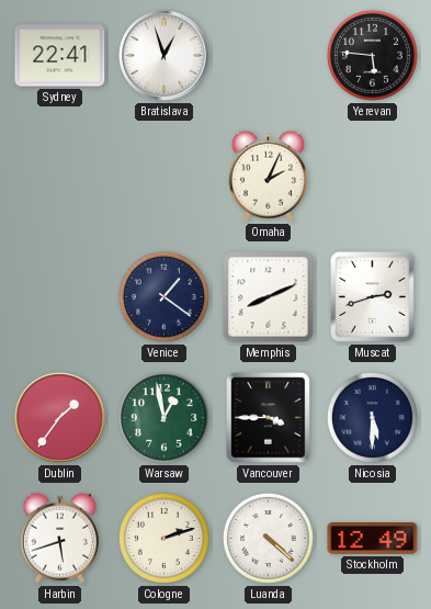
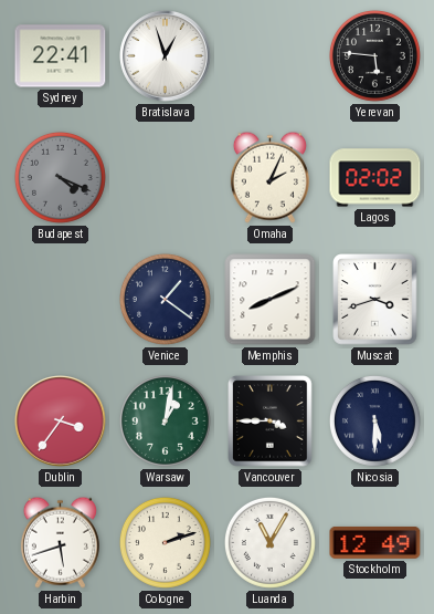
Budapest: none -> 4:19 (60, 177)
Lagos: none -> 02:02 (375, 178)
Muscat: 2:42 -> 3:42 (375, 300)
Dublin: 1:36 -> 3:36 (61, 422)
Warsaw: 12:58 -> 1:02 (165, 420)
Luanda: 4:22 -> 11:05 (269, 542)
